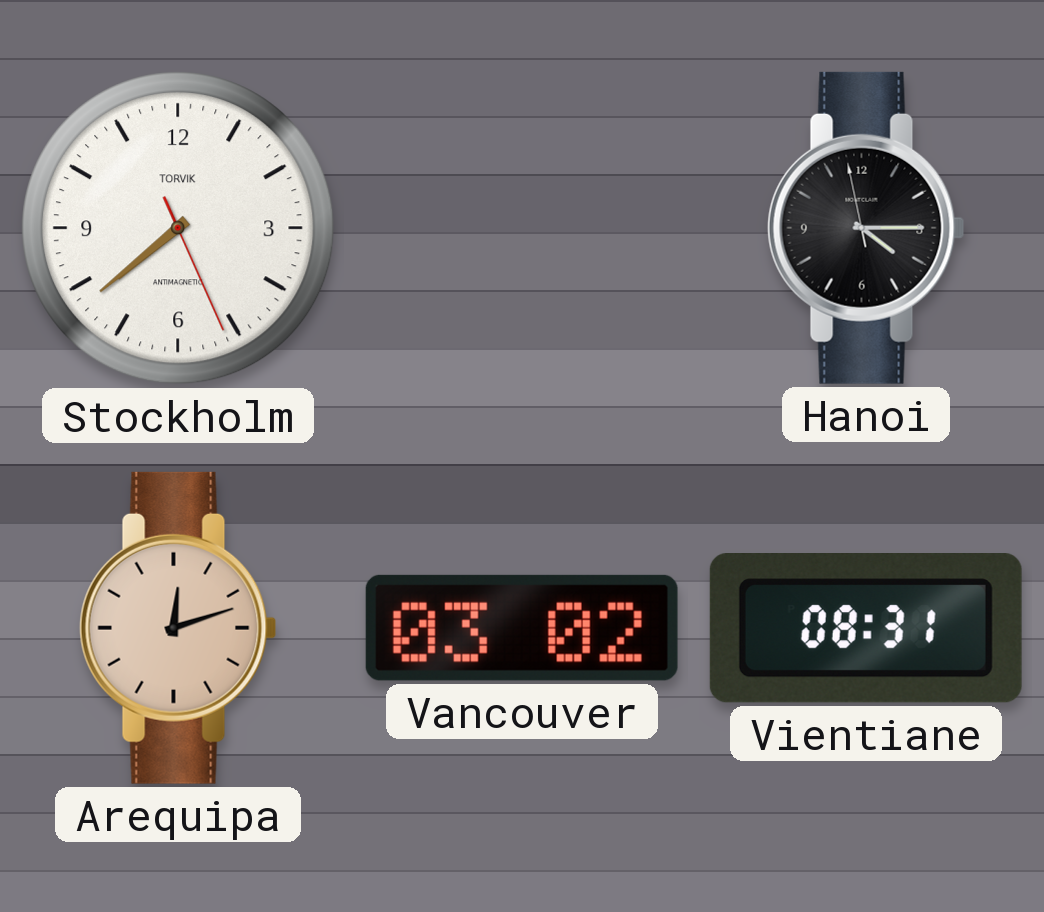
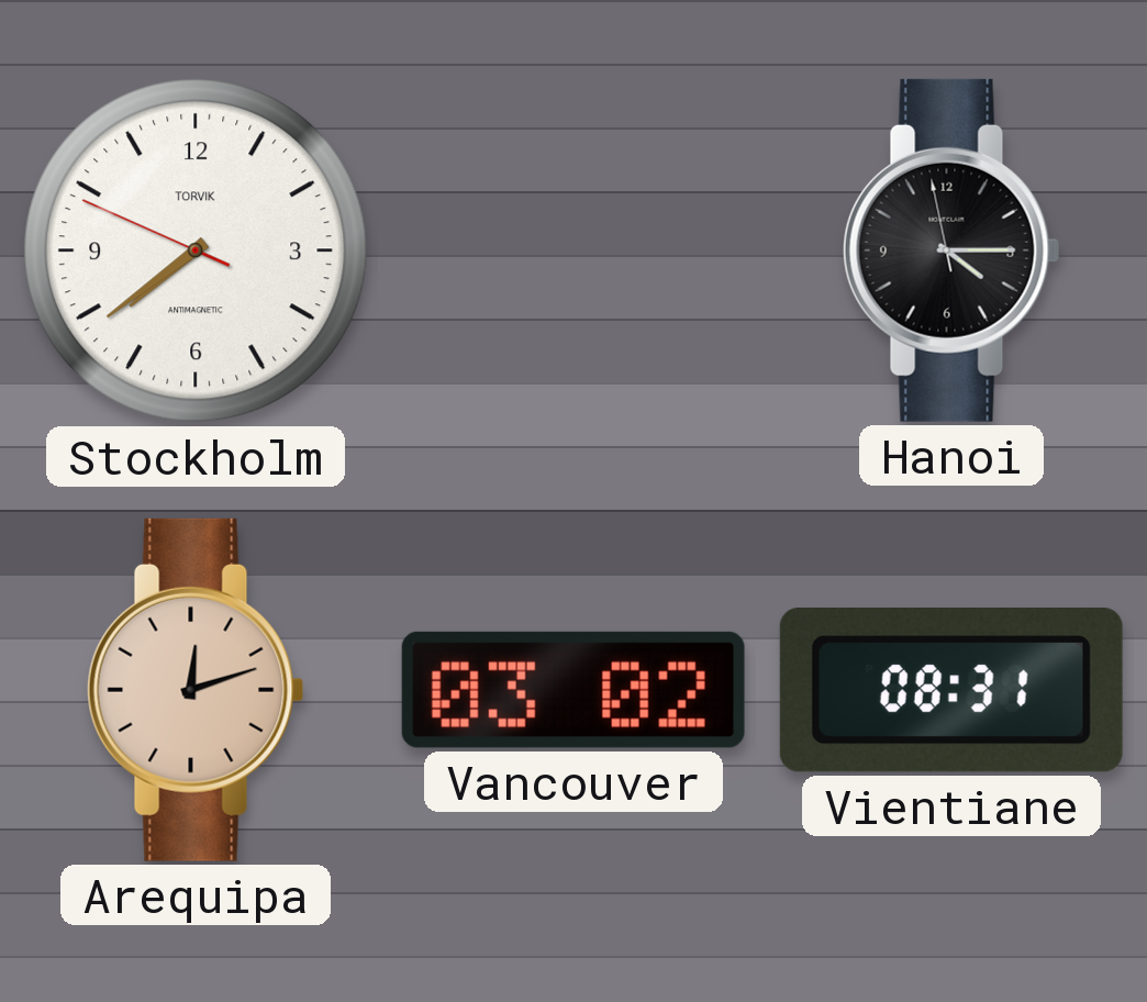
Stockholm: 7:38:26 -> 7:38:49 (196, 250)
